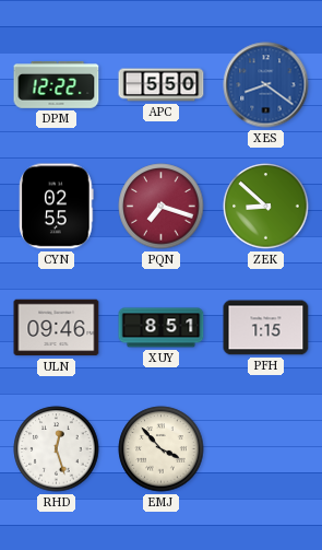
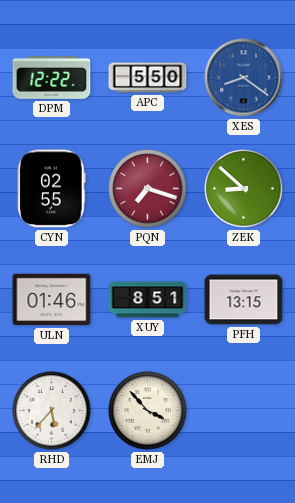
ULN: 09:46 -> 01:46 (52, 300)
PFH: 1:15 -> 13:15 (244, 300)
RHD: 12:27 -> 5:37 (52, 411)
